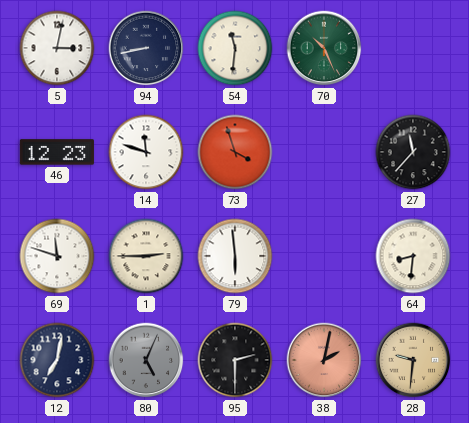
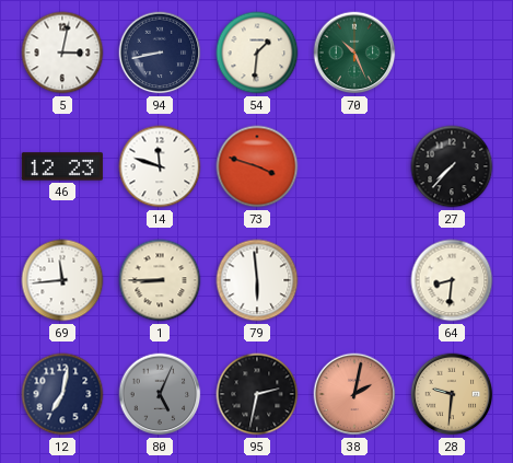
54: 11:31 -> 1:31 (257, 53)
73: 3:57 -> 3:48 (257, 166)
27: 11:37 -> 7:37 (452, 166)
69: 11:48 -> 11:44 (62, 280)
1: 2:45 -> 8:45 (160, 280)
95: 2:30 -> 2:32 (257, 394)
